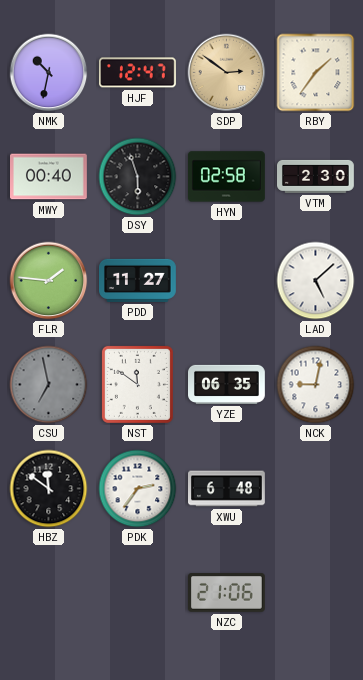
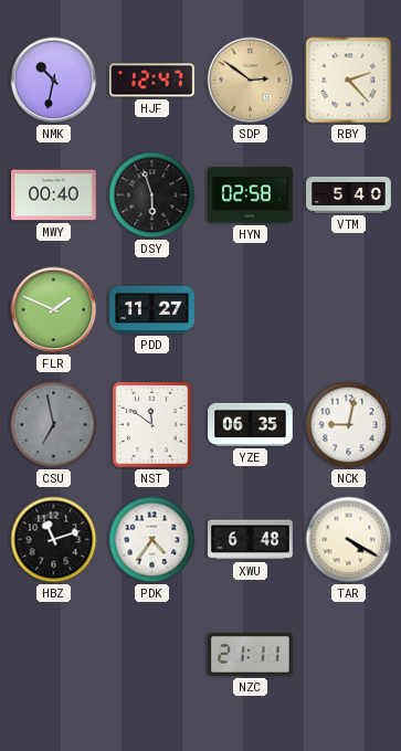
RBY: 1:36 -> 2:23 (349, 81)
VTM: 2:30 -> 5:40 (349, 194)
FLR: 1:46 -> 1:49 (54, 310)
LAD: 5:08 -> none (316, 281)
HBZ: 11:51 -> 11:12 (54, 540)
PDK: 2:36 -> 4:36 (152, 540)
TAR: none -> 4:20 (349, 540)
NZC: 21:06 -> 21:11 (251, 655)
